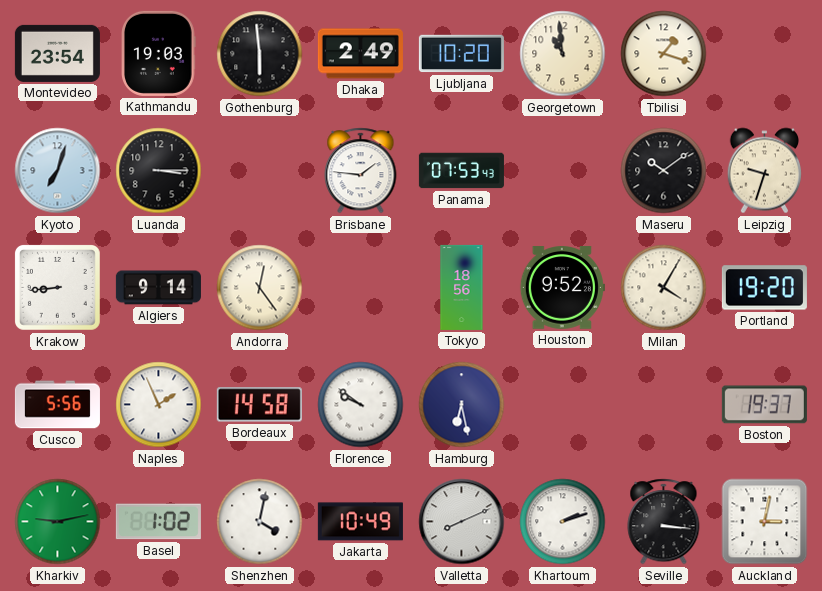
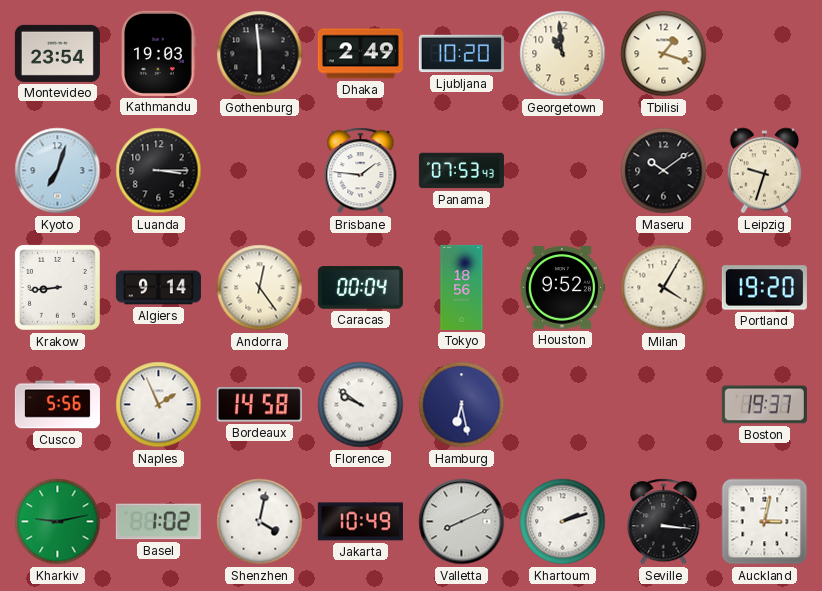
Caracas: none -> 00:04 (360, 288)
